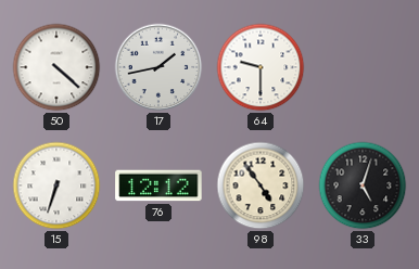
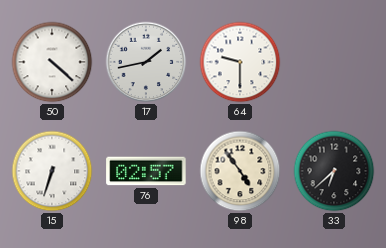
76: 12:12 -> 02:57 (146, 171)
33: 5:03 -> 6:38 (334, 171)
